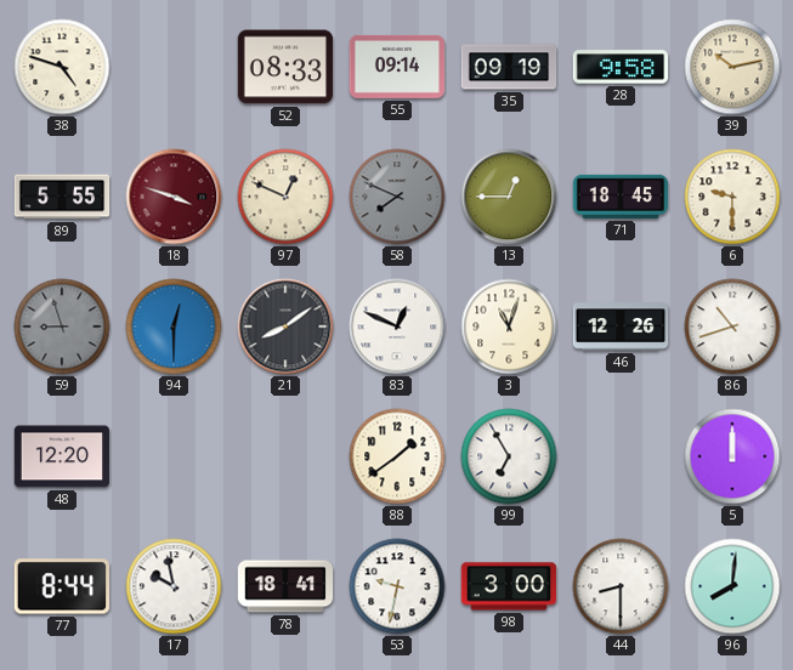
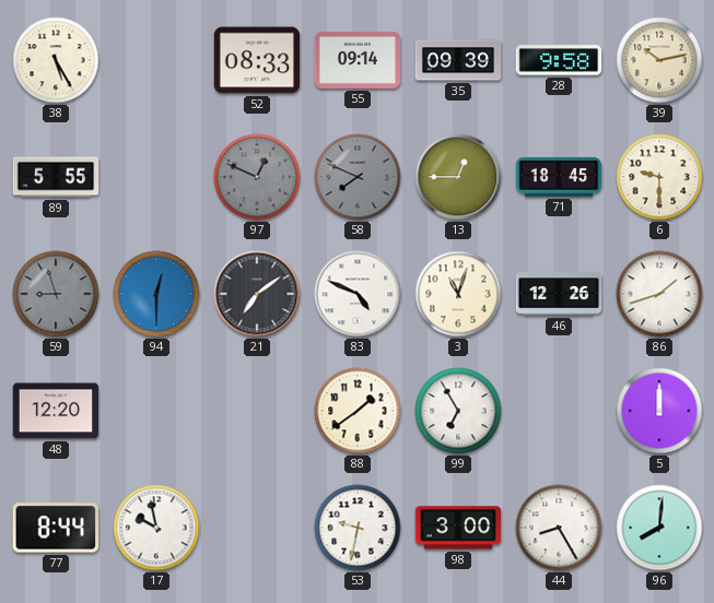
38: 4:48 -> 5:25 (56, 60)
35: 09:19 -> 09:39 (458, 60)
18: 3:48 -> none (174, 197)
97 dial: cream -> grey (257, 177)
21: 8:09 -> 7:09 (257, 294)
83: 12:49 -> 4:49 (358, 294)
86: 10:42 -> 1:42 (659, 294)
78: 18:41 -> none (285, 586)
44: 8:30 -> 8:25 (559, 528)
